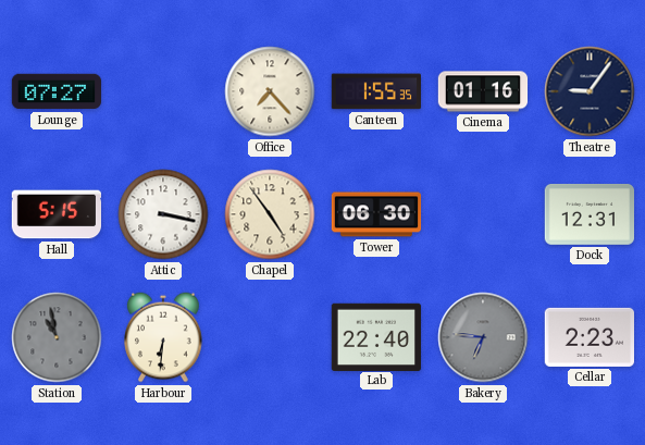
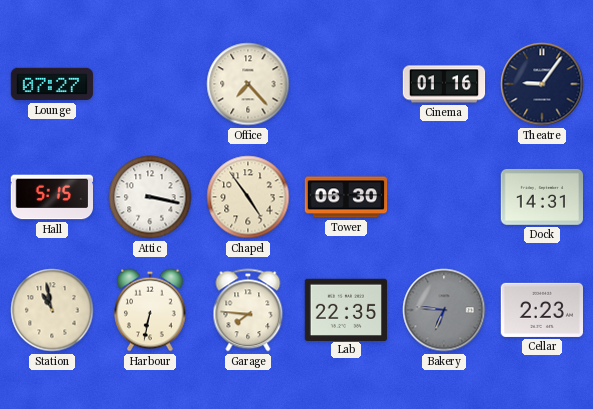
Canteen: 1:55 -> none (375, 91)
Dock: 12:31 -> 14:31 (541, 197)
Station dial: grey -> cream (52, 310)
Harbour: 6:31 -> 6:32 (151, 310)
Garage: none -> 7:46 (248, 310)
Lab: 22:40 -> 22:35 (345, 309)
